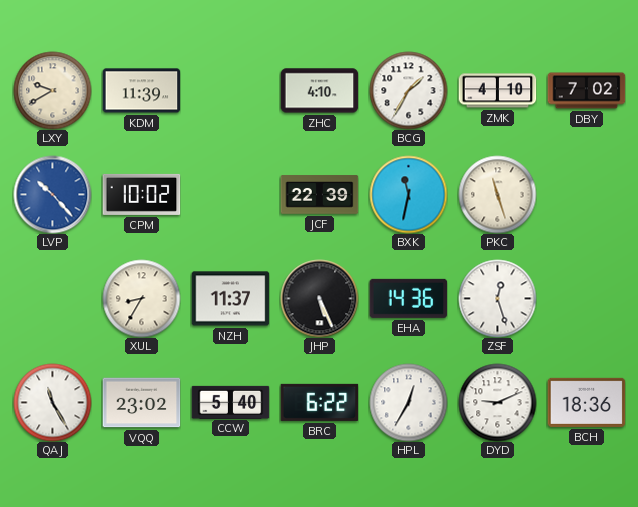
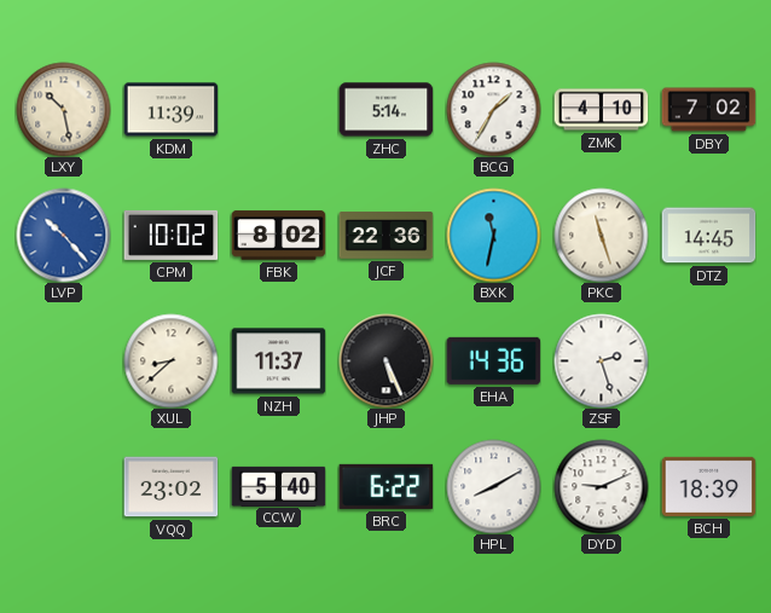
LXY: 9:40 -> 10:28 (63, 109)
ZHC: 4:10 -> 5:14 (385, 110)
FBK: none -> 8:02 (278, 236)
JCF: 22:39 -> 22:36 (385, 236)
DTZ: none -> 14:45 (708, 236)
XUL: 8:35 -> 8:38 (170, 360)
ZSF: 12:27 -> 2:27 (601, 360)
QAJ: 11:25 -> none (52, 402)
HPL: 12:35 -> 8:10 (493, 486)
BCH: 18:36 -> 18:39 (708, 486)
